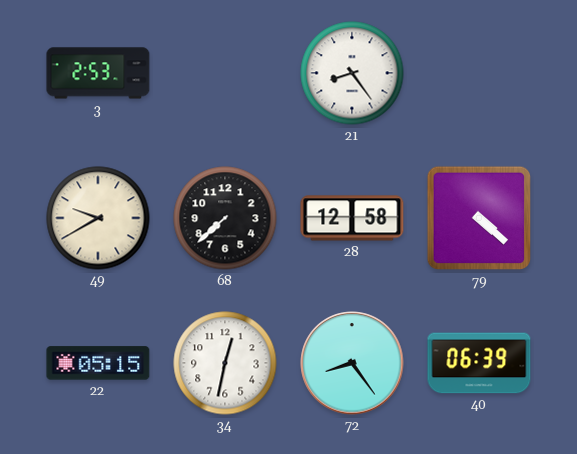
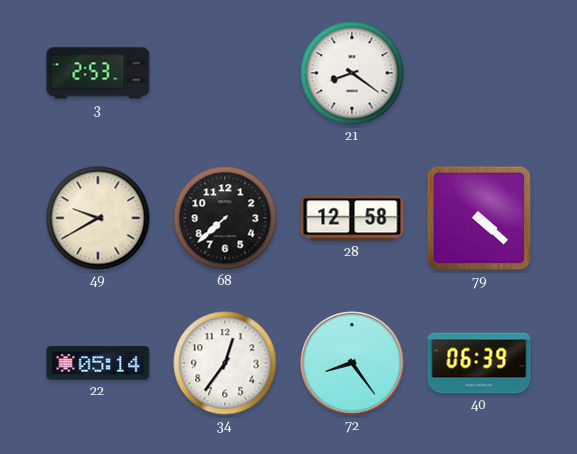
21: 8:24 -> 8:21 (352, 73)
22: 05:15 -> 05:14 (98, 363)
34: 12:32 -> 12:36 (225, 363)
